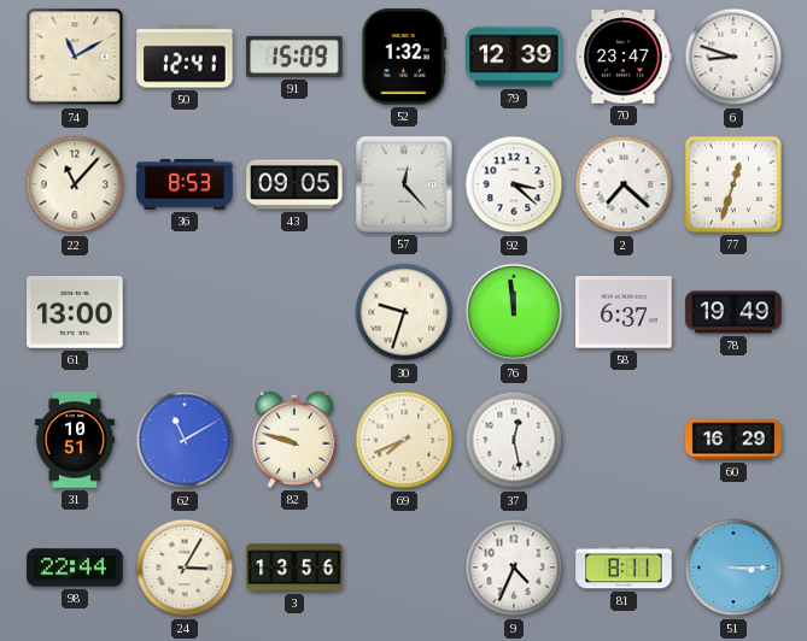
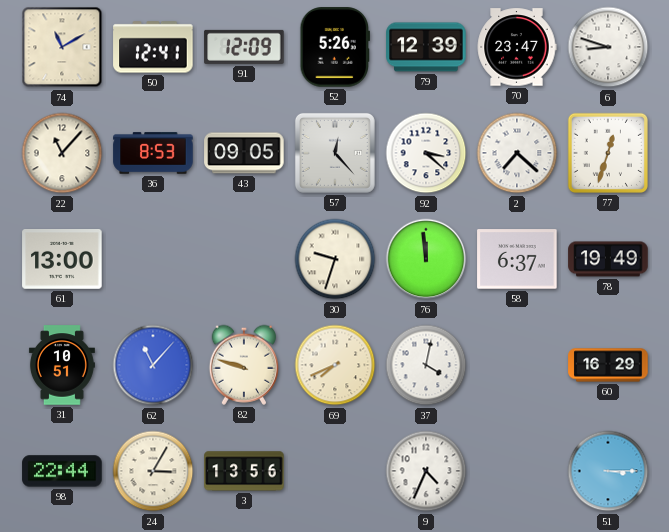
91: 15:09 -> 12:09 (244, 47)
52: 1:32 -> 5:26 (335, 47)
62: 11:10 -> 11:07 (153, 365)
37: 12:28 -> 4:02 (426, 365)
81: 8:11 -> none (624, 568)
